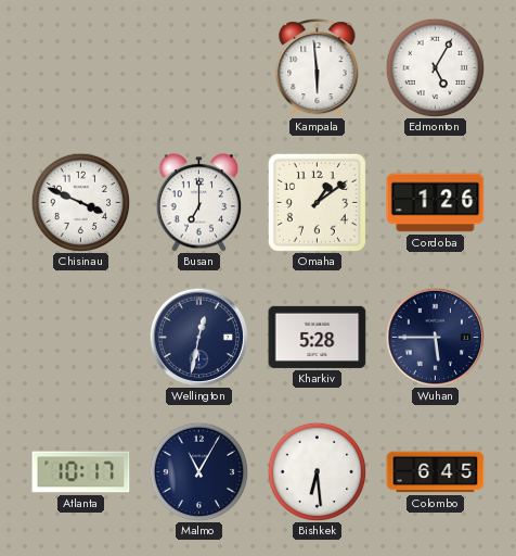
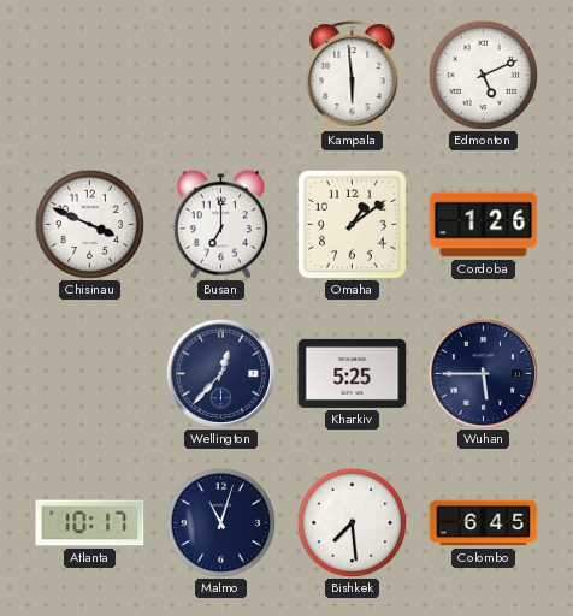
Edmonton: 5:05 -> 5:11 (483, 75)
Wellington: 12:32 -> 12:37 (220, 373)
Kharkiv: 5:28 -> 5:25 (353, 373)
Malmo: 11:05 -> 11:03 (220, 522)
Bishkek: 6:29 -> 7:29 (352, 522)
